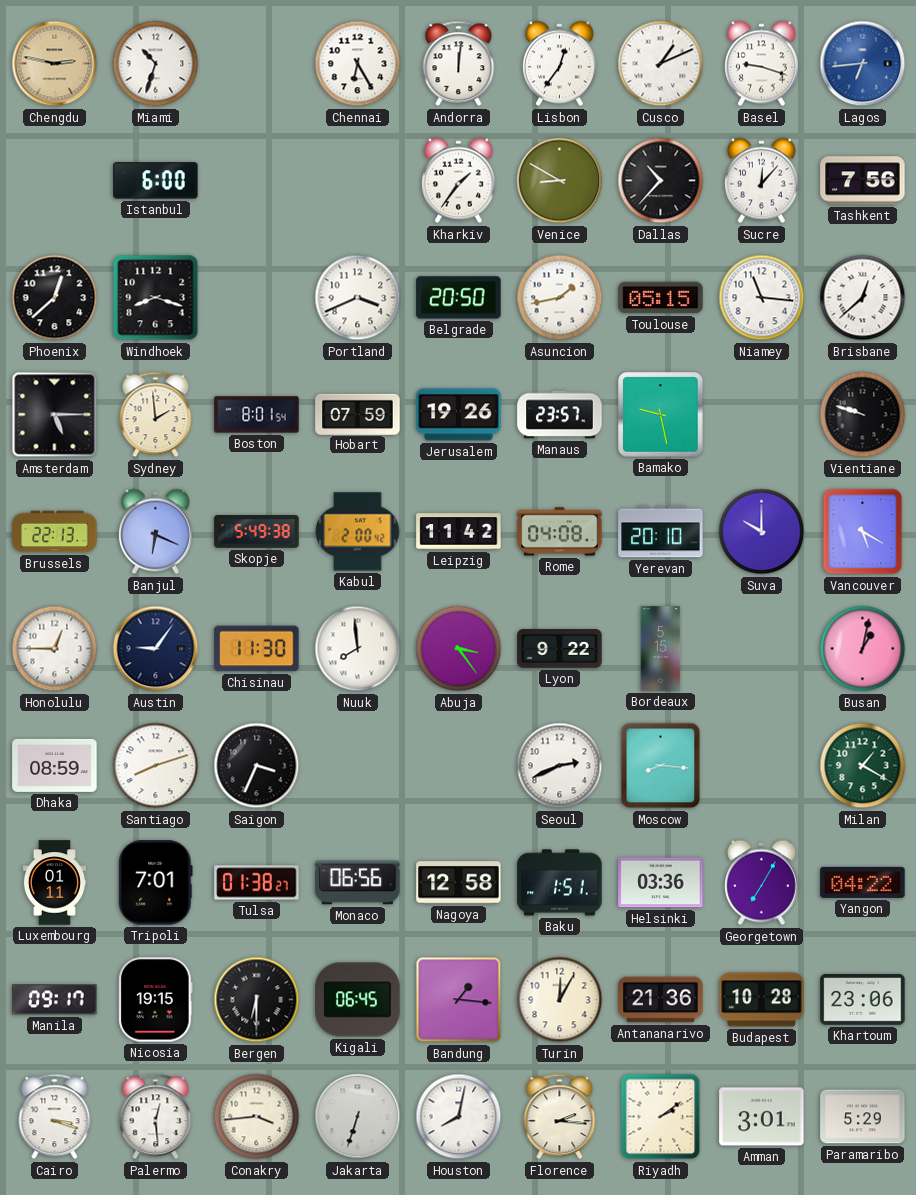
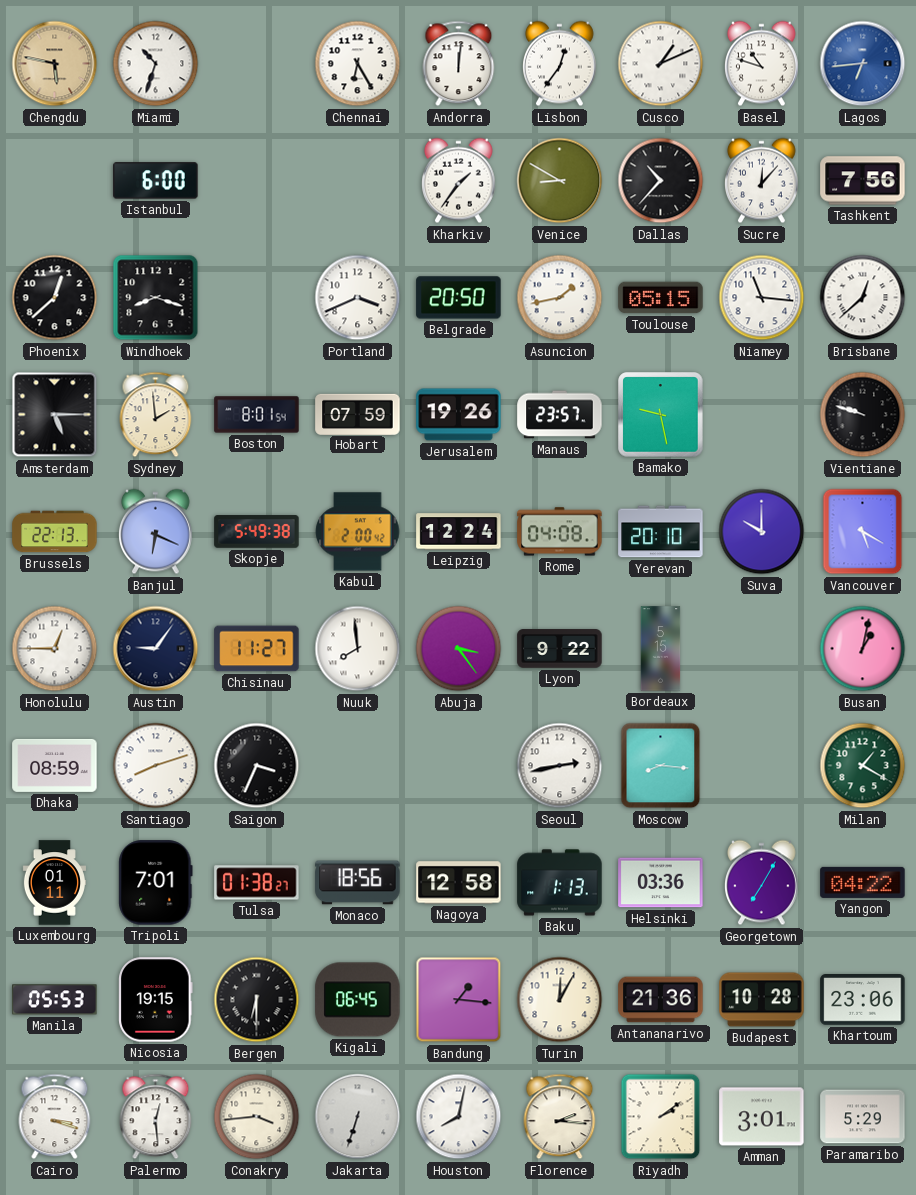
Chengdu: 2:47 -> 5:47 (55, 64)
Basel: 9:18 -> 10:48 (762, 64)
Leipzig: 11:42 -> 12:24 (459, 532)
Chisinau: 11:30 -> 11:27 (257, 649)
Seoul: 2:41 -> 2:43 (560, 766)
Monaco: 06:56 -> 18:56 (358, 883)
Baku: 1:51 -> 1:13 (560, 883)
Manila: 09:17 -> 05:53 (55, 1000)
